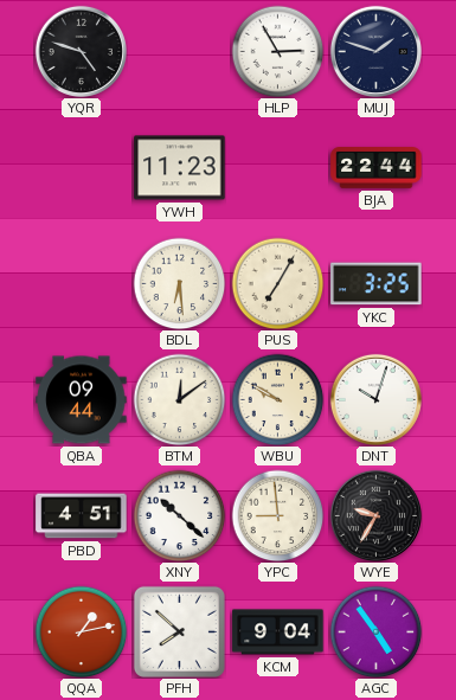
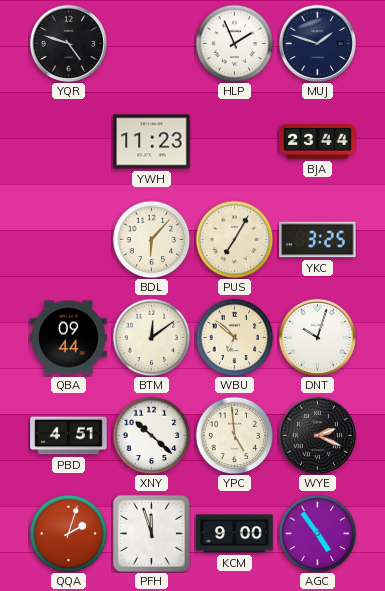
HLP: 2:55 -> 1:56 (234, 43)
BJA: 22:44 -> 23:44 (318, 142)
BDL: 6:29 -> 6:07 (151, 239)
WBU: 9:50 -> 6:52 (234, 337)
YPC: 8:59 -> 4:59 (234, 435)
WYE: 9:35 -> 2:19 (317, 435)
QQA: 1:13 -> 2:03 (68, 533)
PFH: 7:52 -> 11:57 (151, 533)
KCM: 9:04 -> 9:00 (235, 534)
